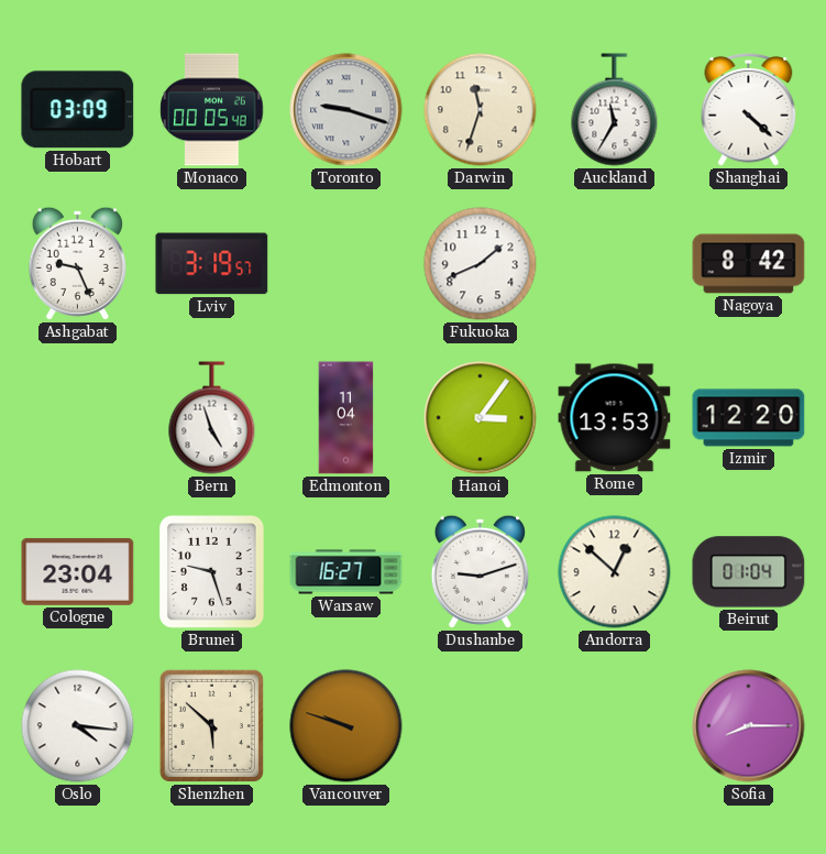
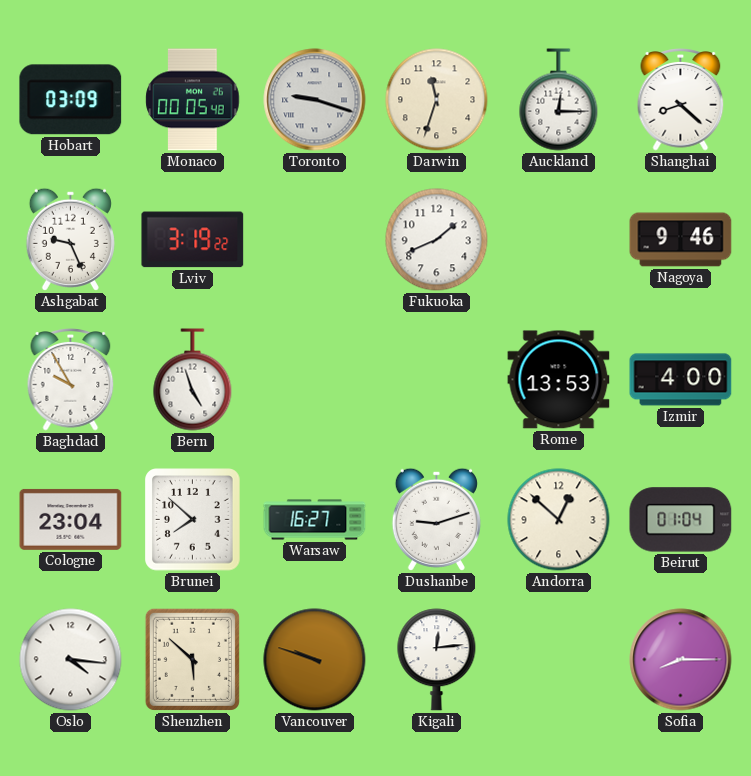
Auckland: 11:35 -> 12:15 (559, 100)
Shanghai: 4:22 -> 8:22 (681, 100)
Lviv: 3:19:57 -> 3:19:22 (193, 240)
Nagoya: 8:42 -> 9:46 (681, 240)
Baghdad: none -> 9:55 (71, 380)
Edmonton: 11:04 -> none (346, 418)
Hanoi: 3:06 -> none (481, 418)
Izmir: 12:20 -> 4:00 (681, 380)
Brunei: 9:27 -> 7:52 (193, 520)
Kigali: none -> 12:14 (437, 660)
